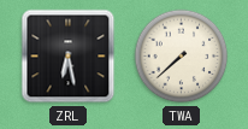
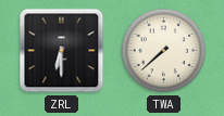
ZRL: 6:28 -> 6:30 (62, 51)
